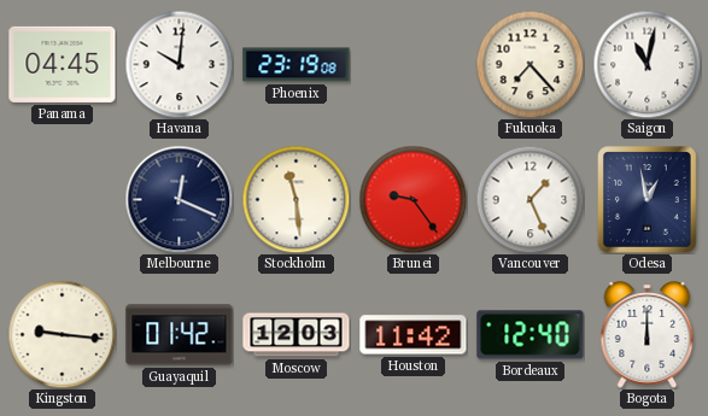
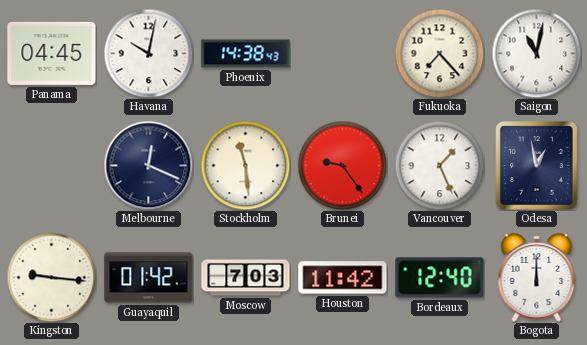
Havana: 10:01 -> 10:02 (148, 53)
Phoenix: 23:19 -> 14:38 (246, 54)
Moscow: 12:03 -> 7:03 (246, 278)
